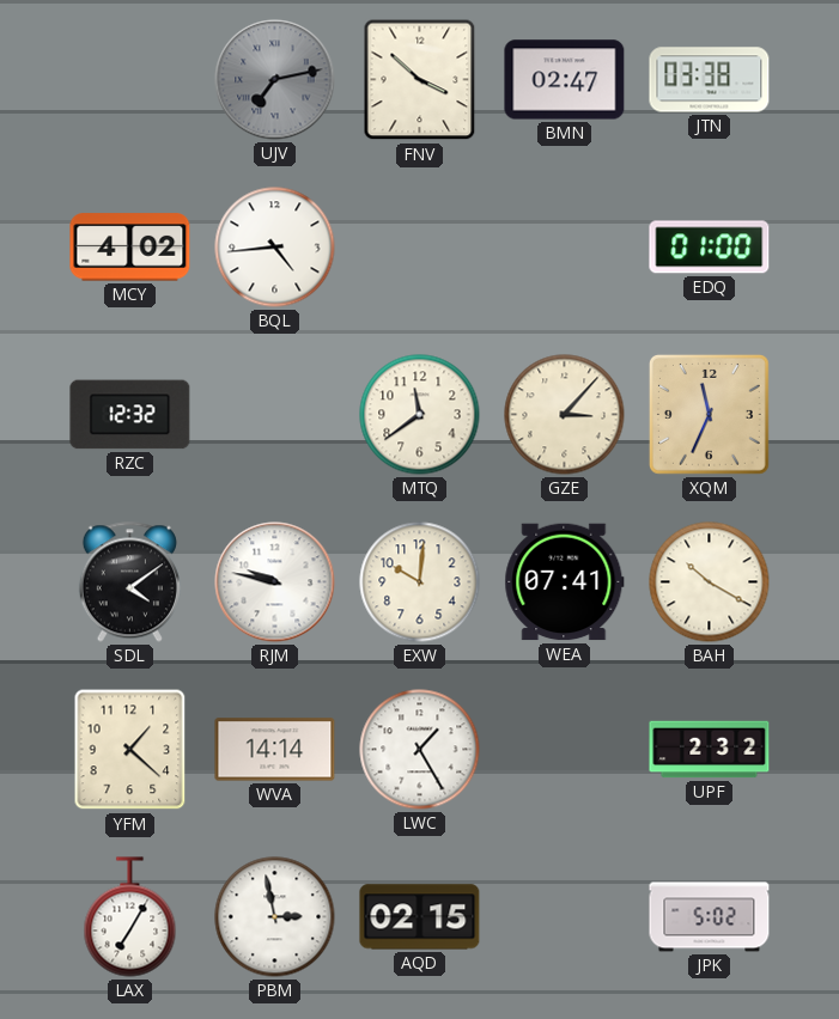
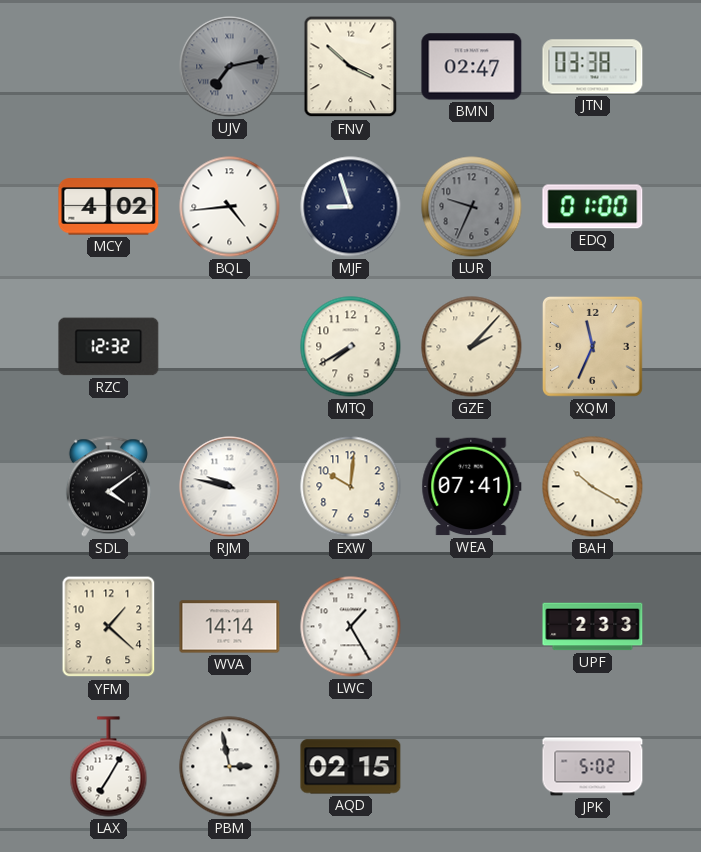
MJF: none -> 8:57 (351, 207)
LUR: none -> 9:34 (472, 207)
MTQ: 11:39 -> 7:40 (351, 347)
GZE: 3:07 -> 2:07 (472, 347)
UPF: 2:32 -> 2:33 (593, 627)
